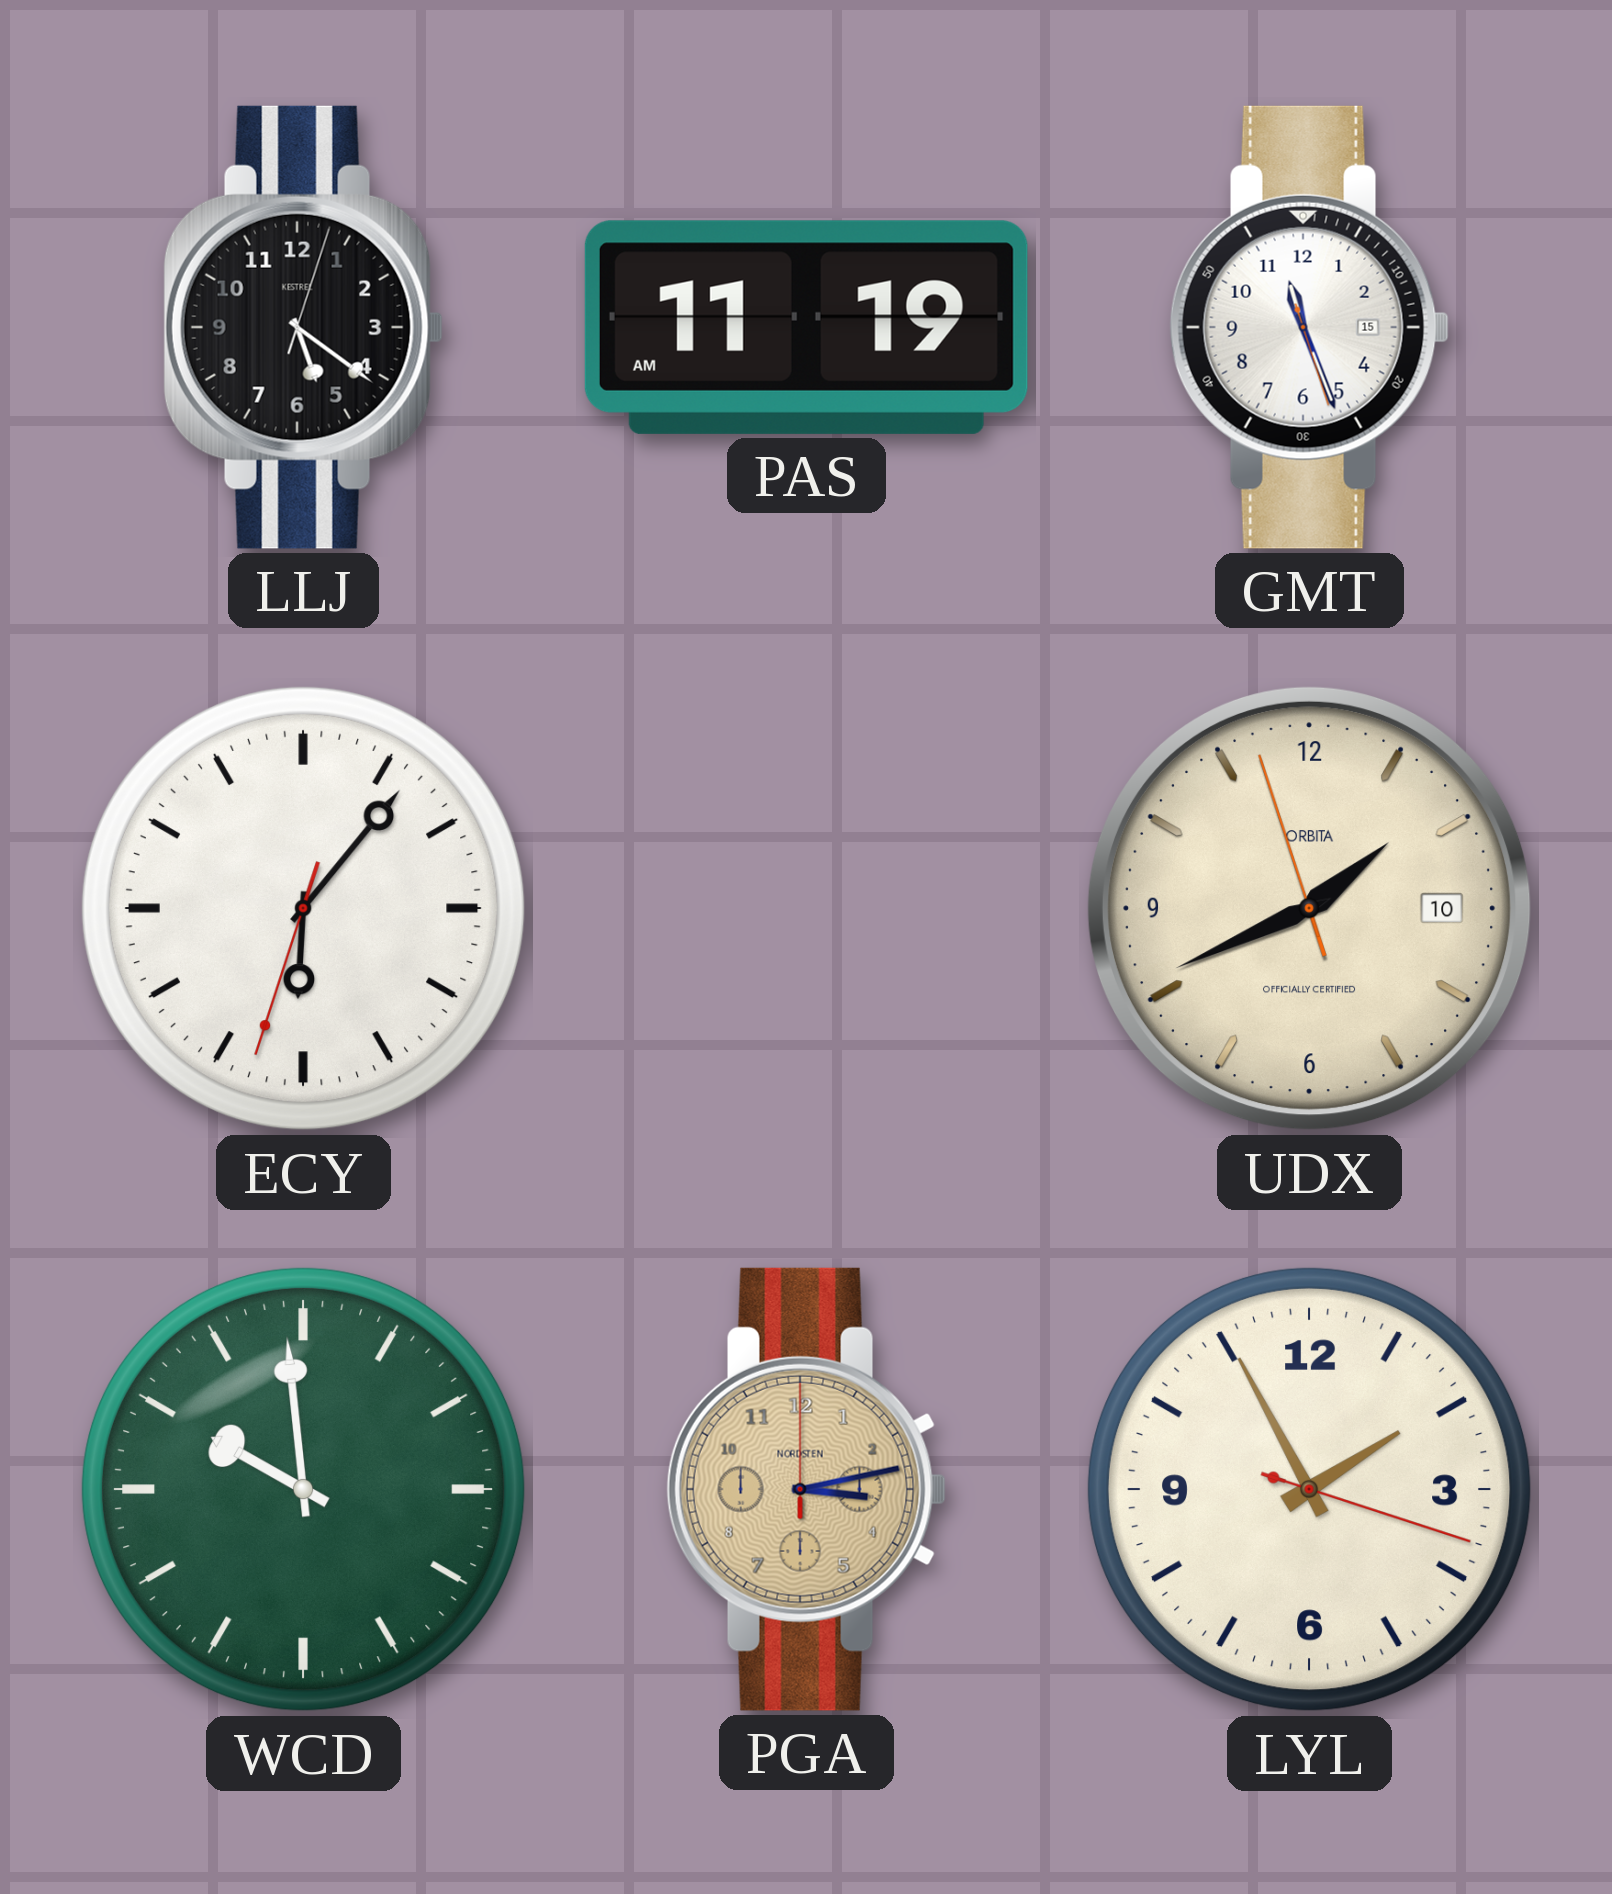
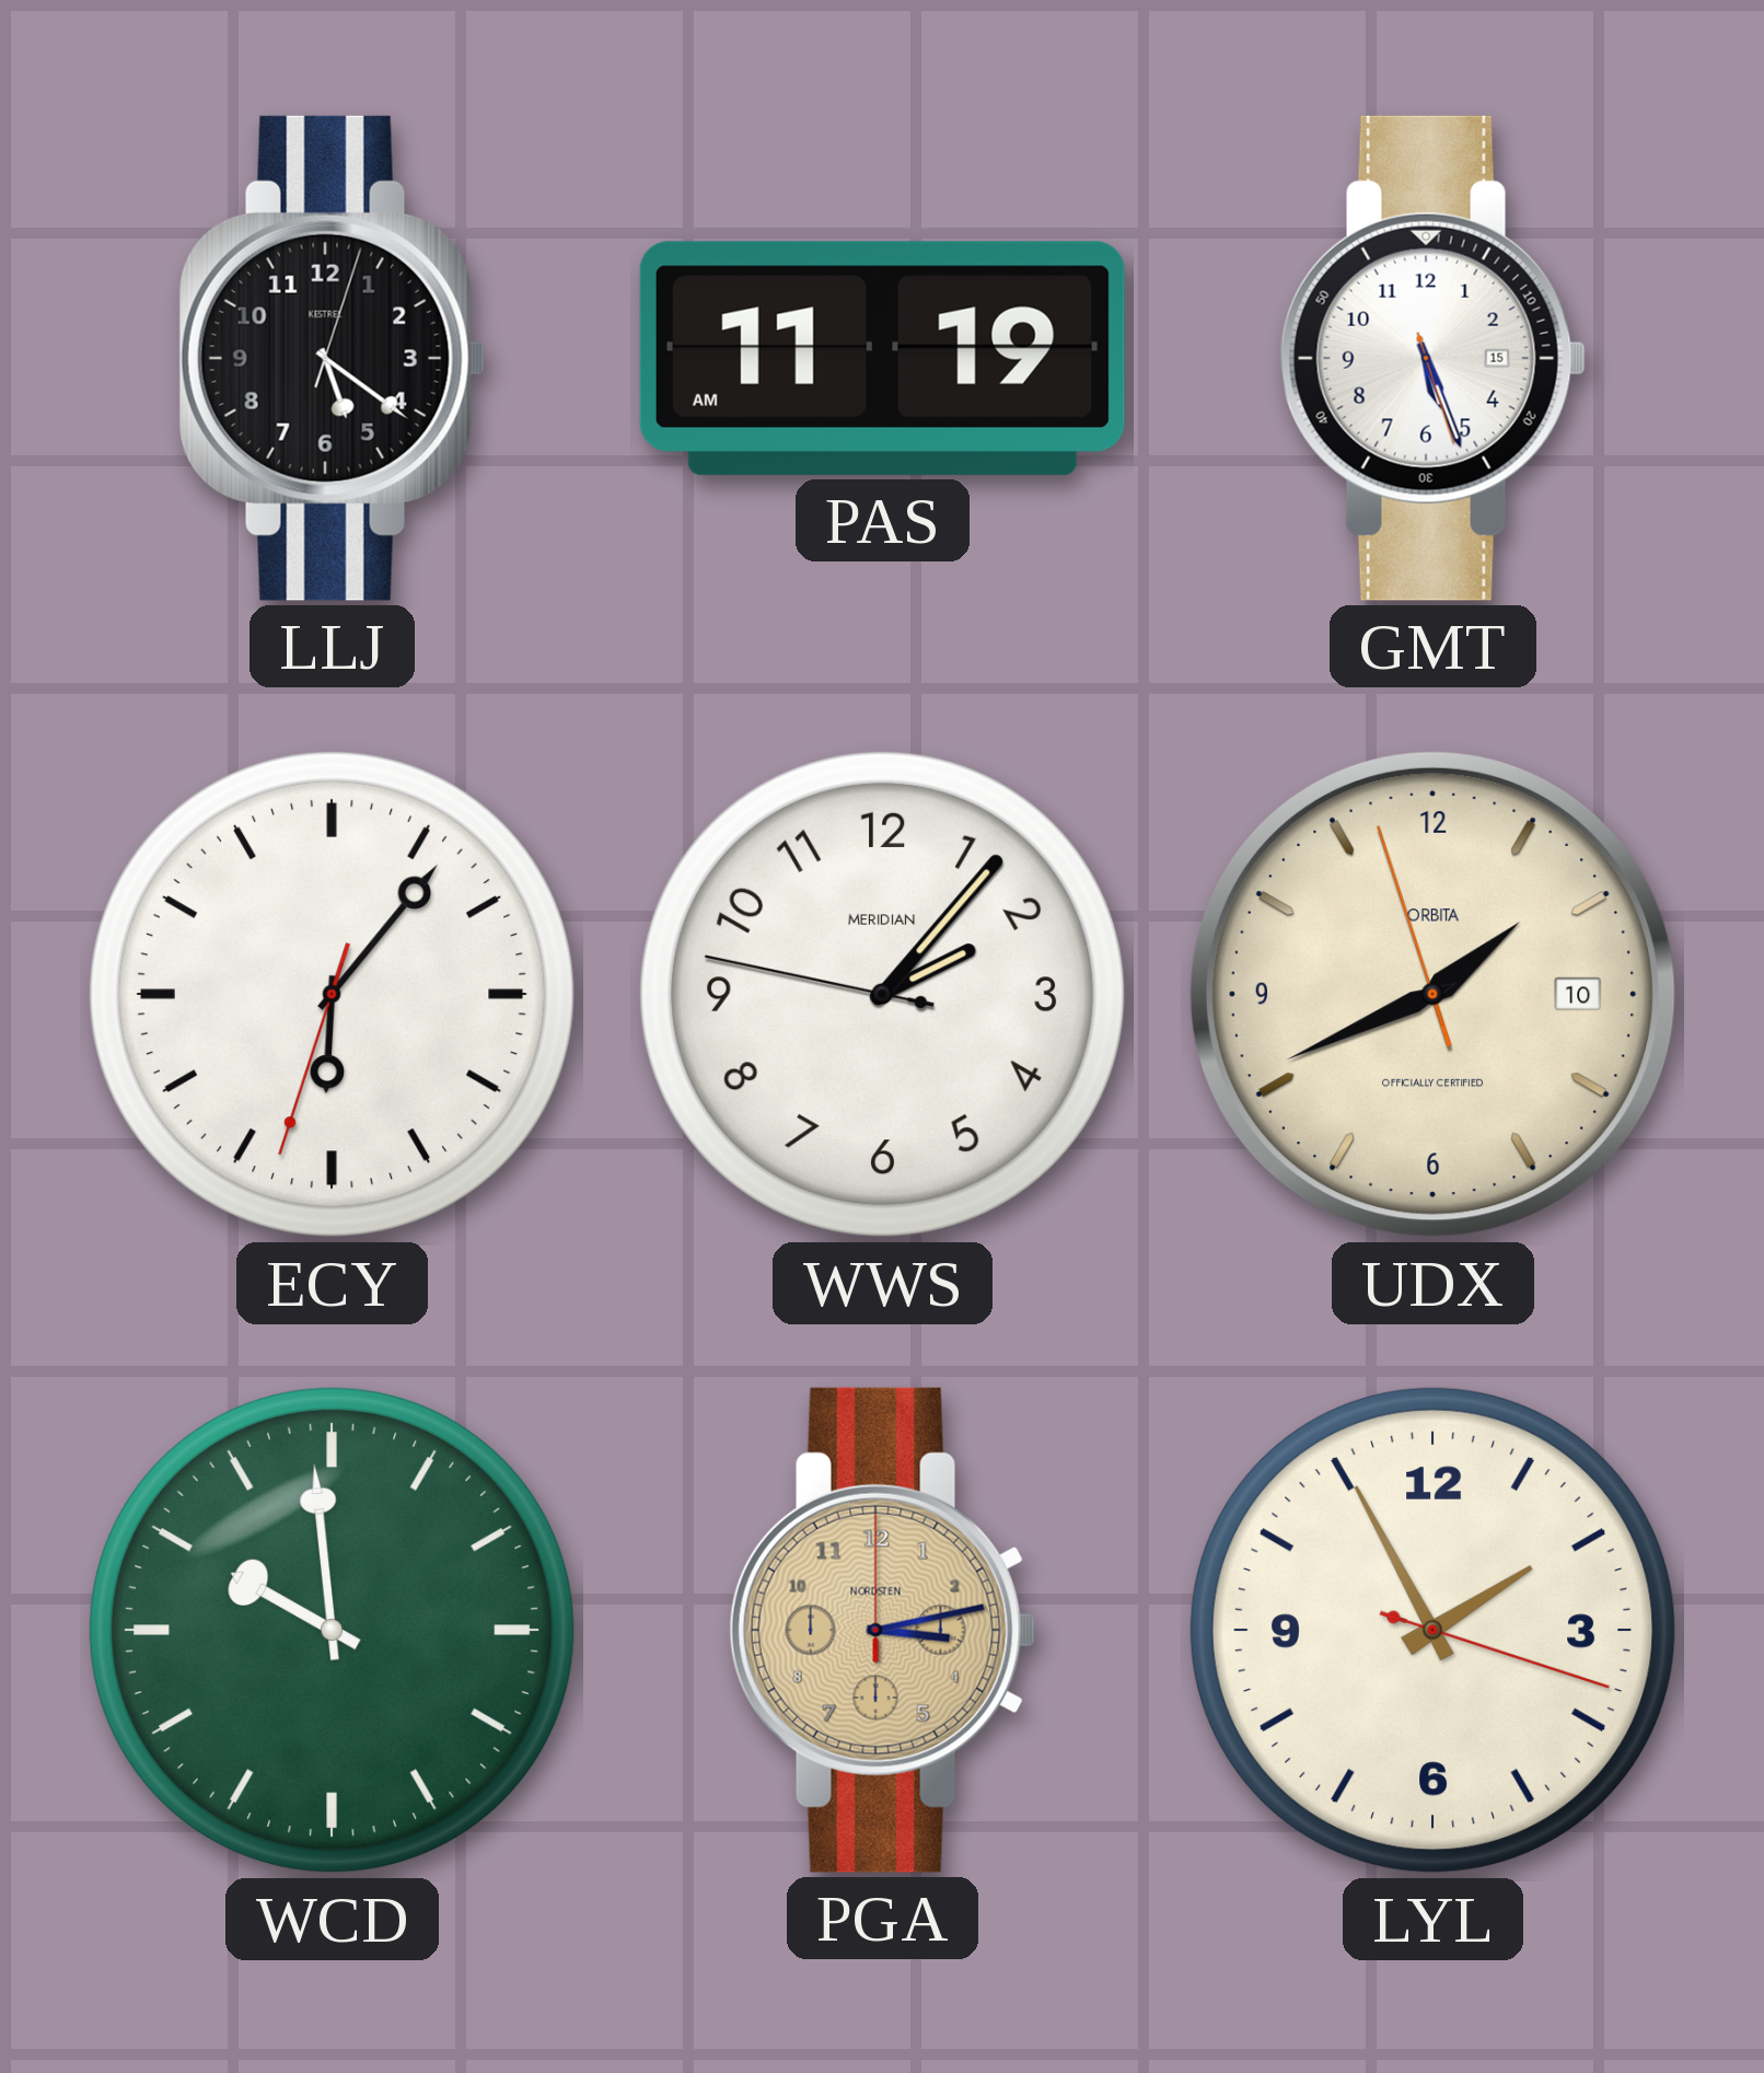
GMT: 11:26 -> 5:26 (1432, 358)
WWS: none -> 2:06 (882, 994)
